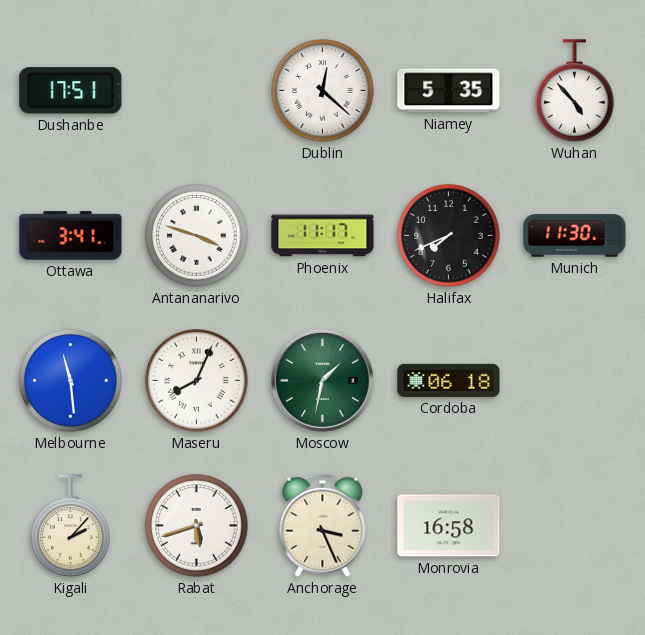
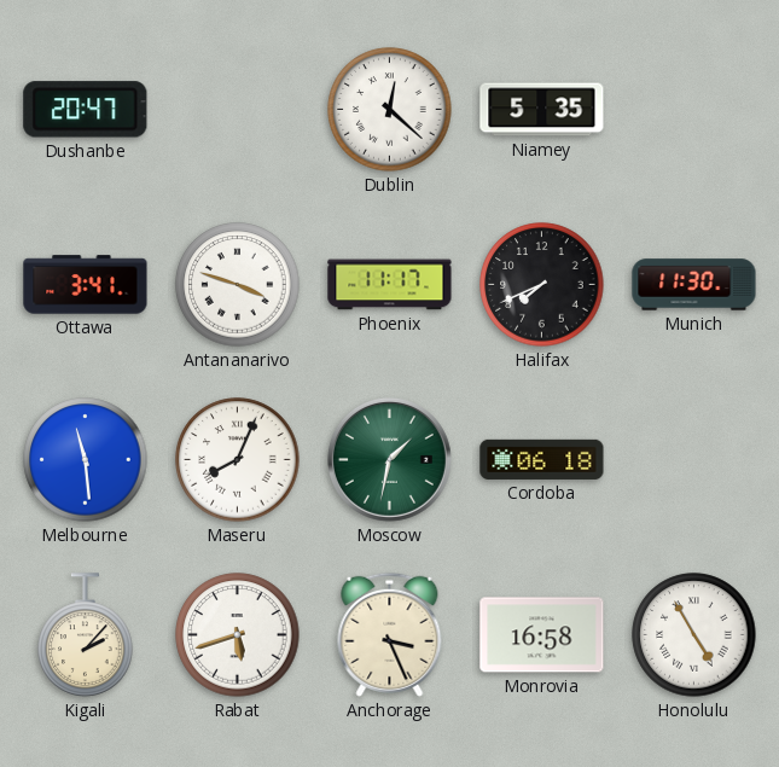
Dushanbe: 17:51 -> 20:47 (86, 110)
Wuhan: 4:53 -> none (575, 91)
Honolulu: none -> 4:55 (694, 635)
